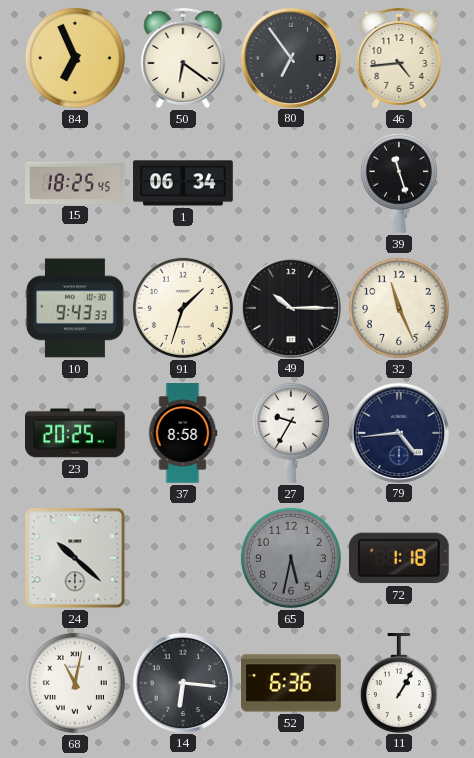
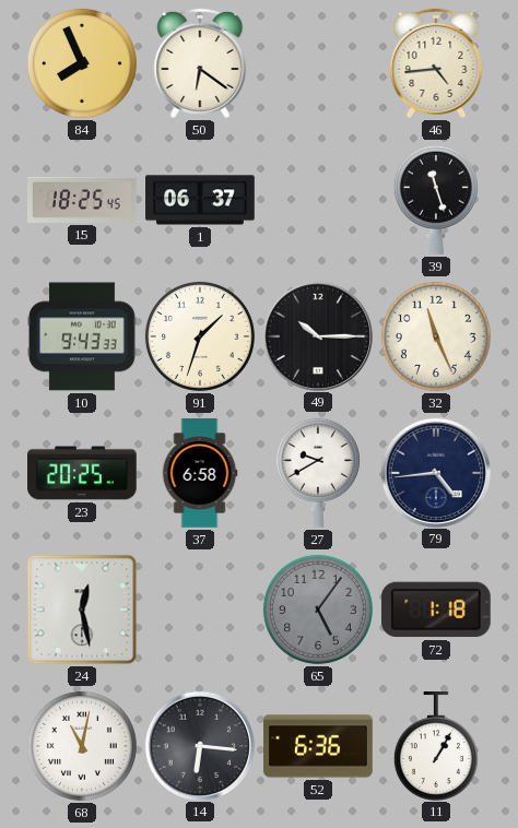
84: 6:56 -> 7:56 (82, 63)
80: 6:54 -> none (290, 57)
1: 06:34 -> 06:37 (200, 200)
37: 8:58 -> 6:58 (200, 473)
27: 9:35 -> 9:40 (318, 473)
24: 10:22 -> 12:28 (82, 610)
65: 5:32 -> 5:06 (318, 610)
